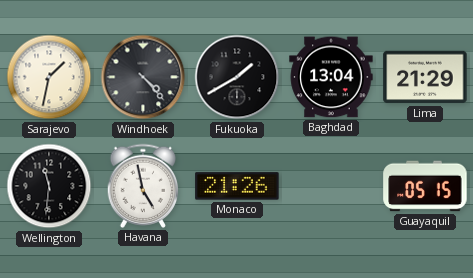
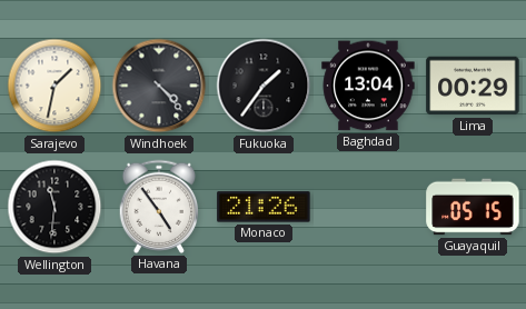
Fukuoka: 1:40 -> 1:36 (264, 86)
Lima: 21:29 -> 00:29 (473, 86)
Havana: 4:58 -> 4:54 (159, 207)
